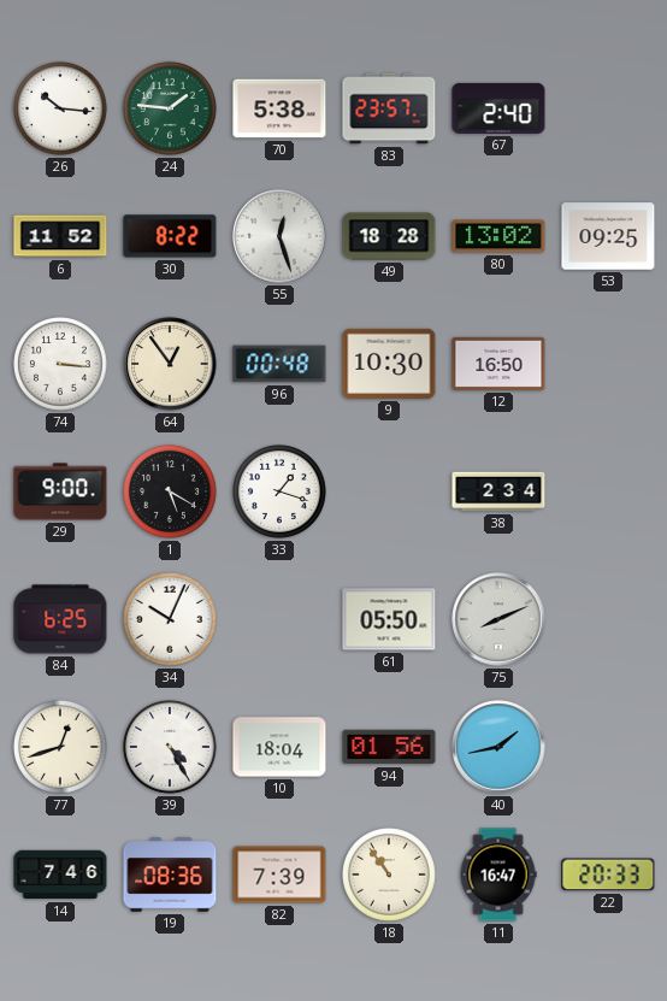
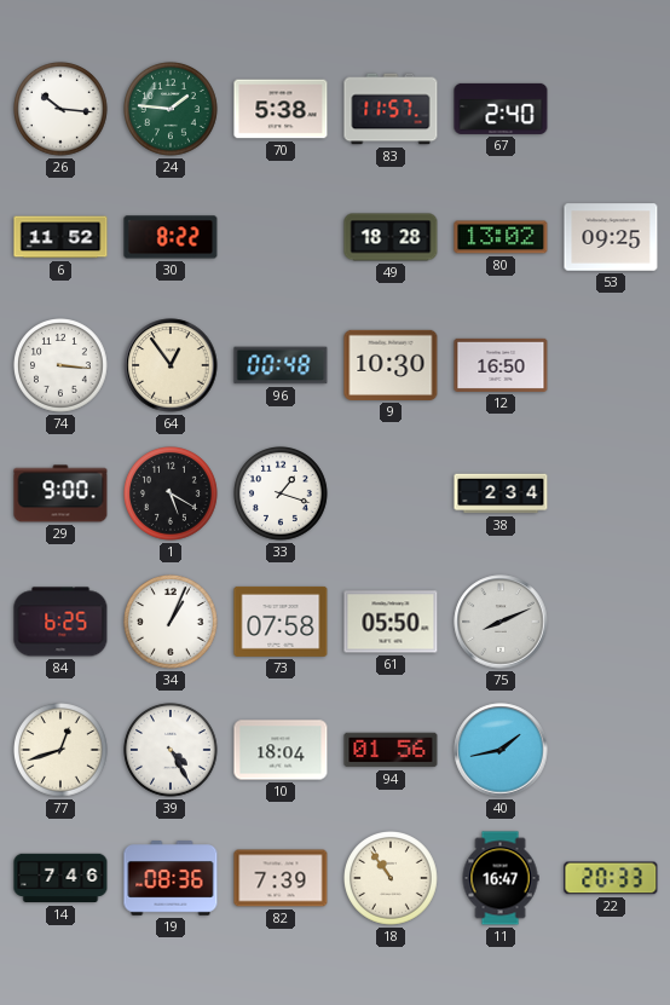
83: 23:57 -> 11:57 (391, 109)
55: 12:27 -> none (279, 236)
34: 10:04 -> 1:04 (172, 623)
73: none -> 07:58 (281, 622)
